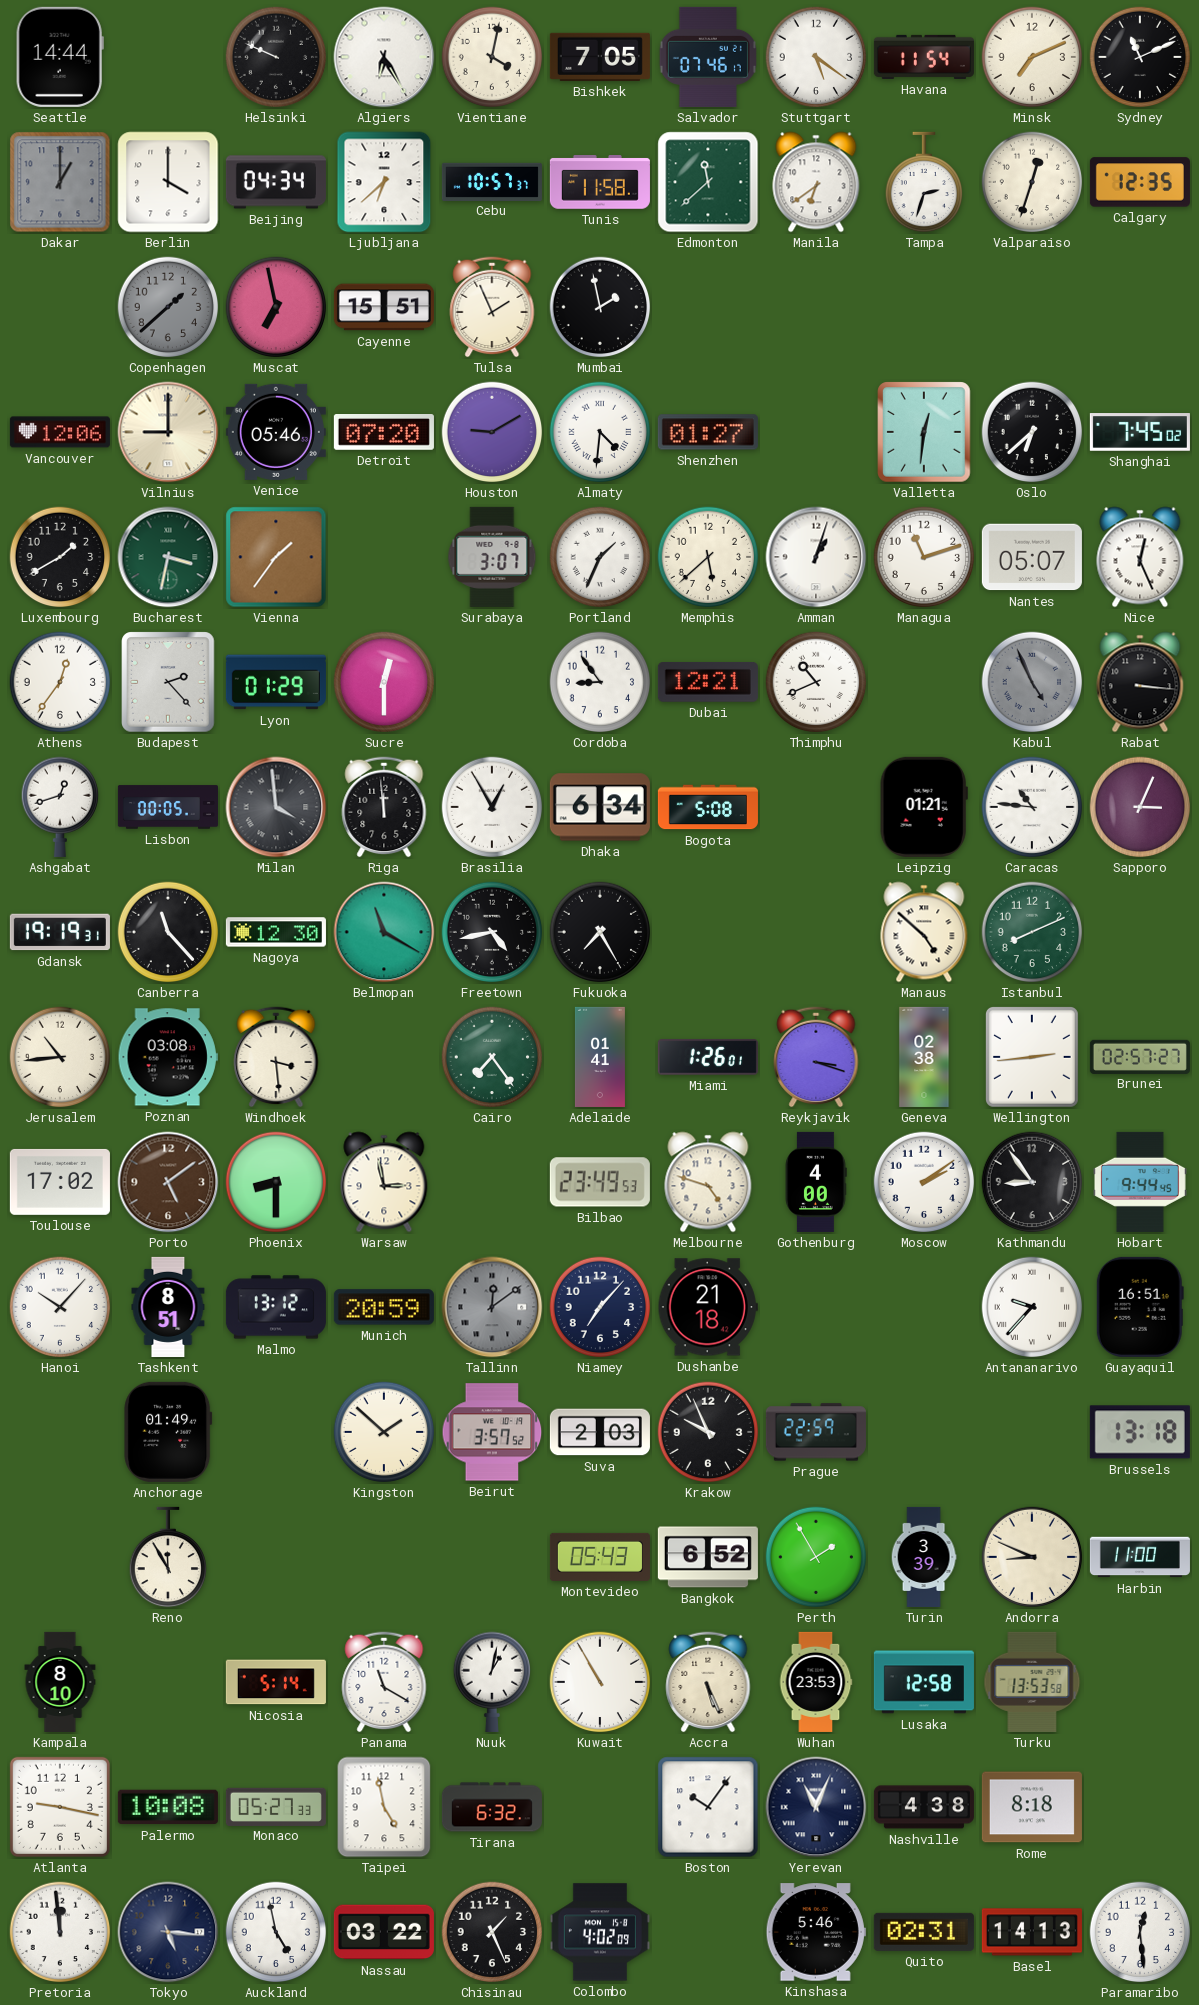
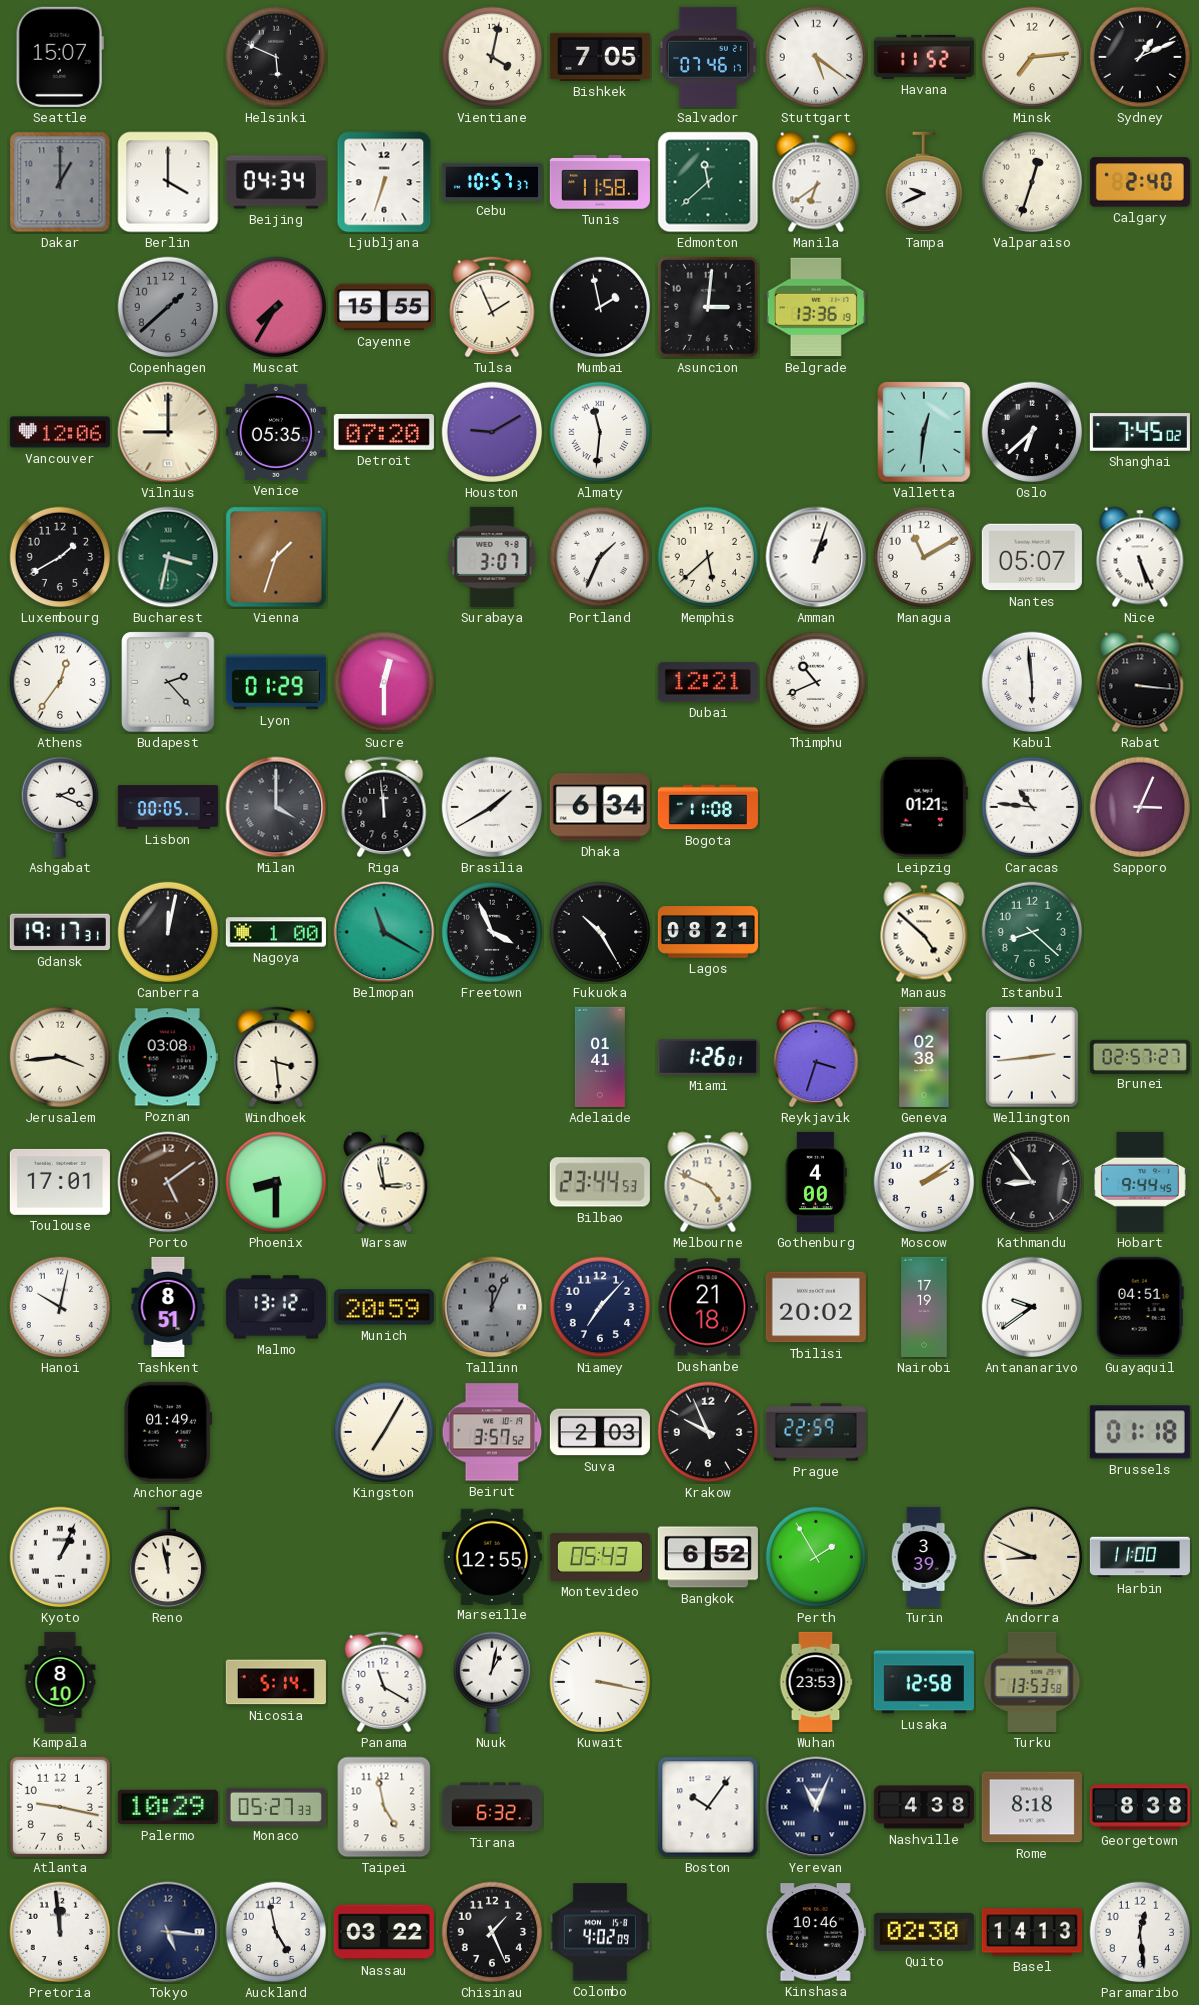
Seattle: 14:44 -> 15:07 (60, 57)
Helsinki: 9:49 -> 5:49 (276, 57)
Algiers: 6:25 -> none (384, 57)
Havana: 11:54 -> 11:52 (924, 57)
Minsk: 7:11 -> 7:14 (1032, 57)
Sydney: 11:11 -> 1:11 (1140, 57)
Ljubljana: 6:38 -> 6:33 (384, 182)
Tampa: 2:33 -> 9:41 (923, 182)
Calgary: 12:35 -> 2:40 (1140, 182)
Muscat: 6:58 -> 7:35 (276, 307)
Cayenne: 15:51 -> 15:55 (384, 307)
Asuncion: none -> 3:01 (708, 307)
Belgrade: none -> 13:36 (816, 307)
Venice: 05:46 -> 05:35 (276, 432)
Almaty: 4:31 -> 11:31 (600, 432)
Shenzhen: 01:27 -> none (708, 432)
Vienna: 1:36 -> 1:33 (276, 557)
Managua: 11:12 -> 11:10 (924, 557)
Nice: 12:26 -> 5:26 (1140, 557)
Cordoba: 8:54 -> none (600, 682)
Kabul: 4:56 -> 5:59 (1032, 682)
Kabul dial: grey -> white (1032, 682)
Ashgabat: 12:42 -> 2:19 (59, 807)
Milan: 3:59 -> 4:00 (276, 807)
Brasilia: 12:55 -> 1:40 (492, 807)
Bogota: 5:08 -> 11:08 (708, 807)
Gdansk: 19:19 -> 19:17 (60, 932)
Canberra: 11:23 -> 12:02 (168, 932)
Nagoya: 12:30 -> 1:00 (276, 932)
Freetown: 4:43 -> 3:56 (492, 932)
Fukuoka: 7:25 -> 10:25 (600, 932)
Lagos: none -> 08:21 (708, 932)
Istanbul: 8:11 -> 8:22 (1032, 932)
Jerusalem: 10:44 -> 3:44 (60, 1057)
Cairo: 7:24 -> none (492, 1057)
Reykjavik: 3:18 -> 3:33 (816, 1057)
Toulouse: 17:02 -> 17:01 (60, 1182)
Bilbao: 23:49 -> 23:44 (600, 1182)
Melbourne: 4:48 -> 4:49 (708, 1182)
Hanoi: 10:07 -> 10:02 (60, 1307)
Tallinn: 12:09 -> 12:04 (492, 1307)
Tbilisi: none -> 20:02 (816, 1307)
Nairobi: none -> 17:19 (924, 1307)
Antananarivo: 9:37 -> 9:39 (1032, 1307)
Guayaquil: 16:51 -> 04:51 (1140, 1307)
Kingston: 1:52 -> 7:05 (384, 1432)
Brussels: 13:18 -> 01:18 (1140, 1432)
Kyoto: none -> 1:04 (60, 1557)
Reno: 11:55 -> 11:58 (167, 1557)
Marseille: none -> 12:55 (492, 1556)
Kuwait: 10:55 -> 3:17 (600, 1682)
Accra: 5:26 -> none (708, 1682)
Palermo: 10:08 -> 10:29 (168, 1807)
Georgetown: none -> 8:38 (1140, 1807)
Kinshasa: 5:46 -> 10:46 (816, 1932)
Quito: 02:31 -> 02:30 (924, 1932)
